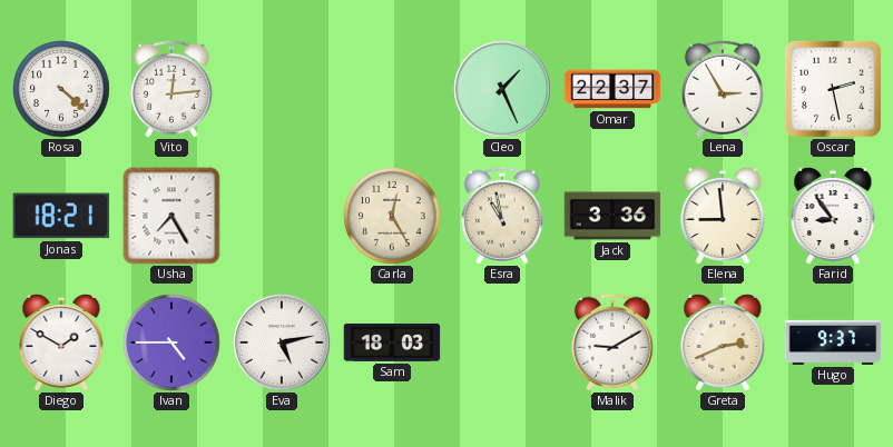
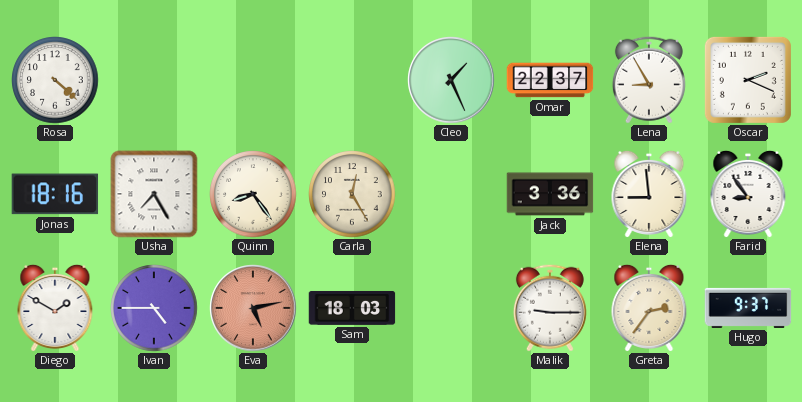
Vito: 12:14 -> none (171, 89)
Lena: 2:55 -> 8:55 (649, 80)
Oscar: 2:28 -> 2:19 (748, 80)
Jonas: 18:21 -> 18:16 (55, 194)
Quinn: none -> 8:24 (253, 194)
Esra: 10:58 -> none (502, 216)
Eva dial: white -> salmon (253, 308)
Malik: 9:10 -> 9:15 (550, 308)
Greta: 2:41 -> 2:36 (649, 307)
